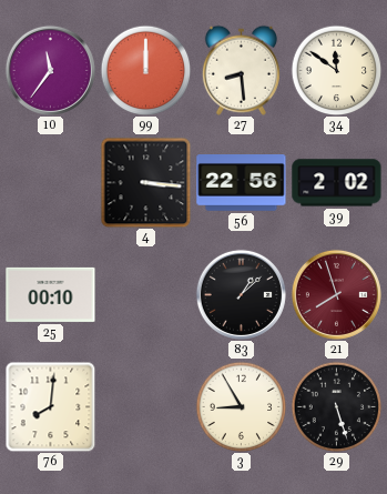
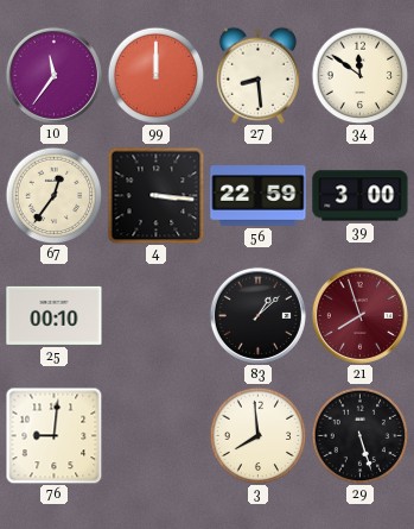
67: none -> 12:36 (53, 195)
56: 22:56 -> 22:59 (259, 196)
39: 2:02 -> 3:00 (361, 196)
76: 8:01 -> 9:01 (53, 435)
3: 8:55 -> 7:59 (257, 435)
